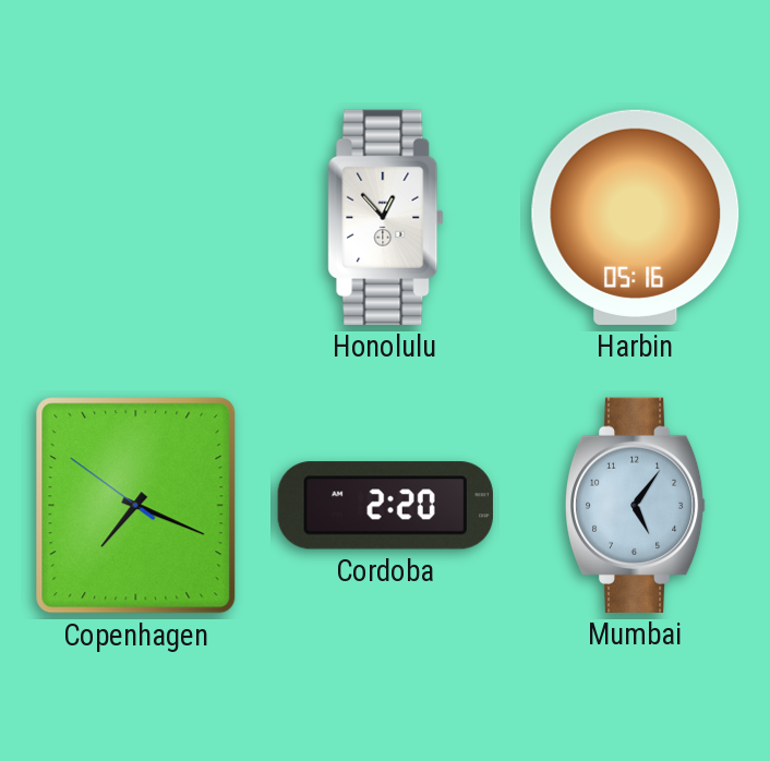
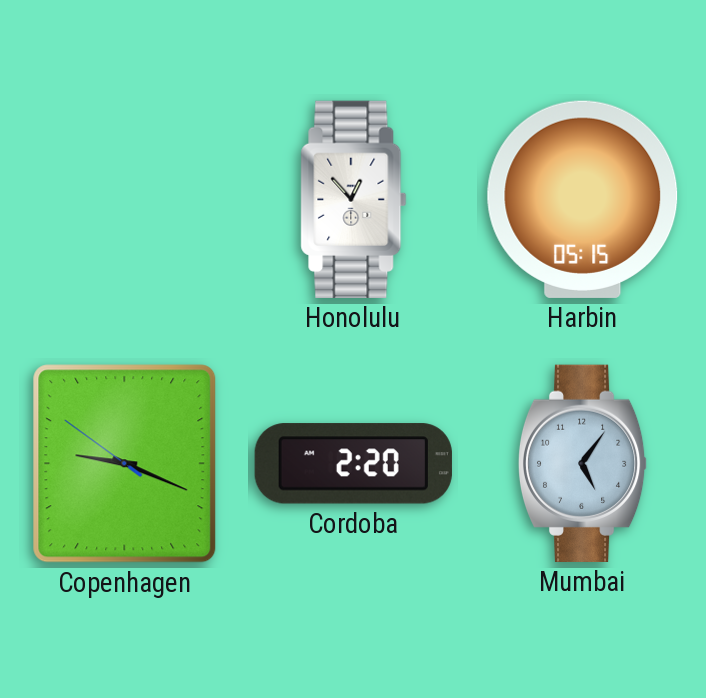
Harbin: 05:16 -> 05:15 (583, 199)
Copenhagen: 7:18 -> 9:18 (125, 464)
